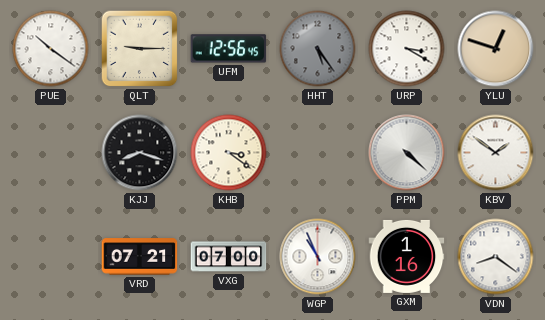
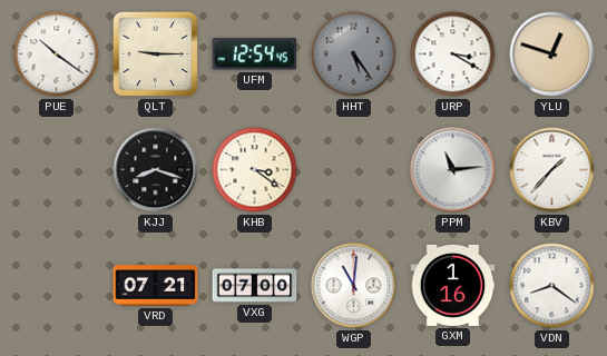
UFM: 12:56 -> 12:54 (255, 55)
PPM: 4:22 -> 11:14 (453, 170)
KBV: 1:51 -> 1:37 (552, 170)
WGP: 10:56 -> 11:01 (354, 286)
